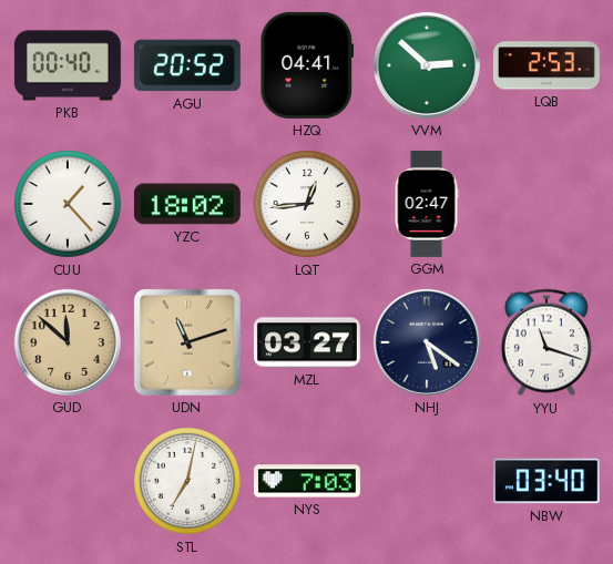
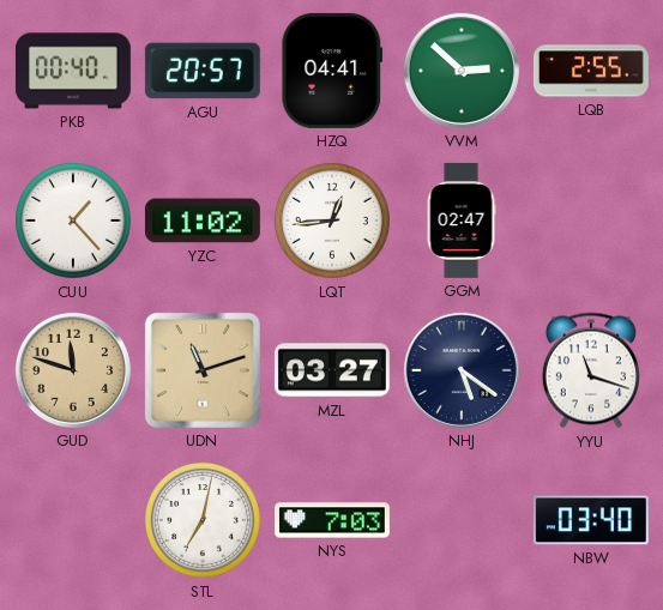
AGU: 20:52 -> 20:57 (203, 71)
LQB: 2:53 -> 2:55 (591, 71)
YZC: 18:02 -> 11:02 (203, 221)
GUD: 11:52 -> 11:48 (73, 370)
